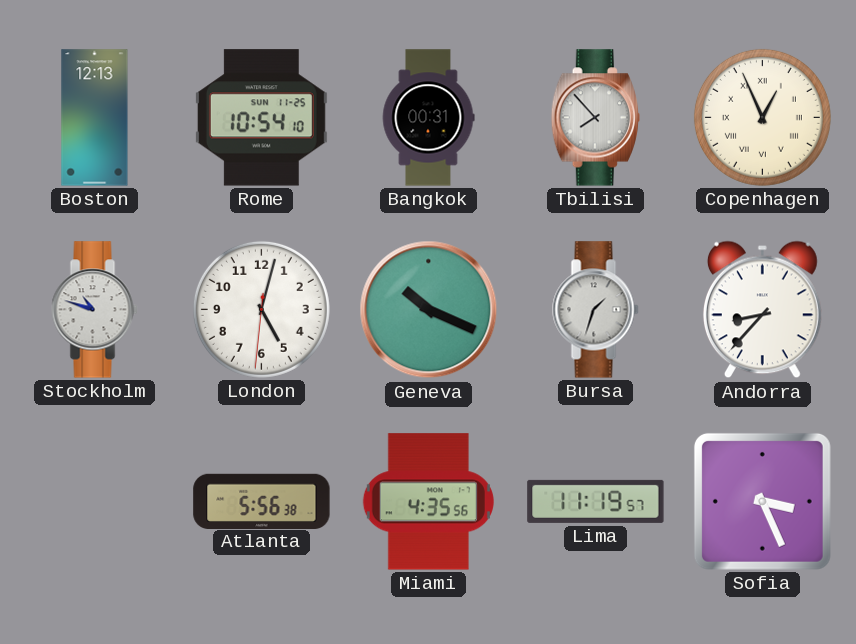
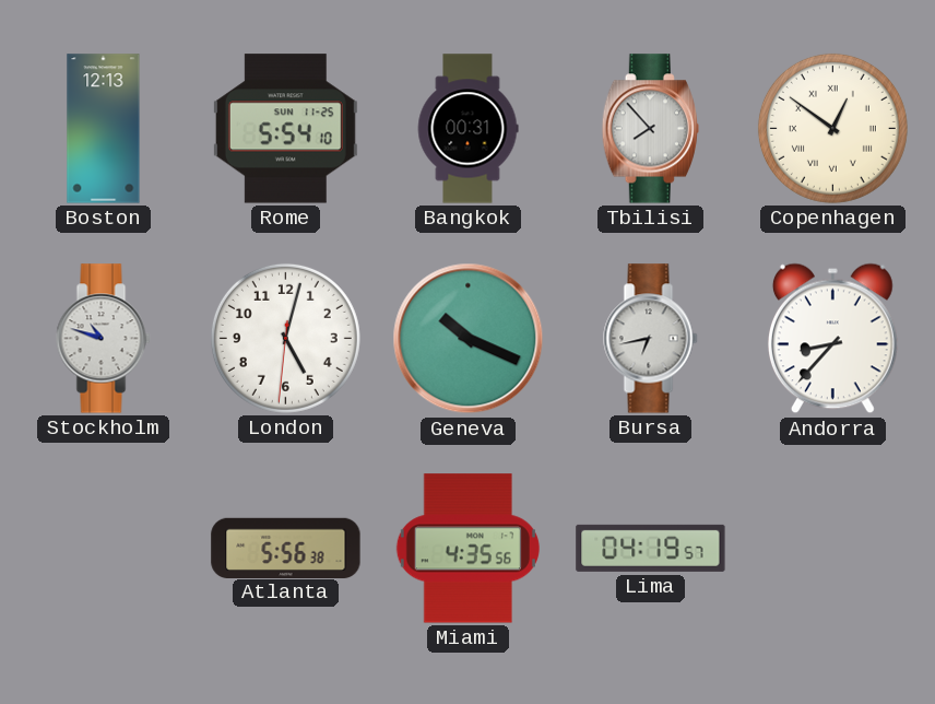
Rome: 10:54 -> 5:54 (285, 129)
Copenhagen: 12:56 -> 12:51 (832, 128)
Bursa: 1:33 -> 6:43 (651, 339)
Lima: 11:19 -> 04:19 (651, 548)
Sofia: 3:26 -> none (762, 501)
